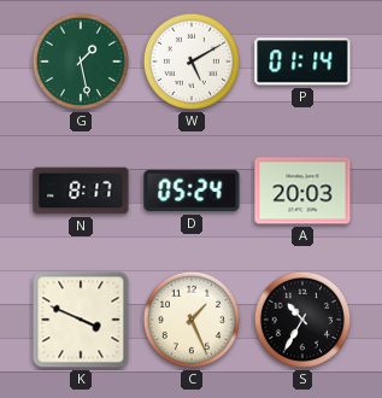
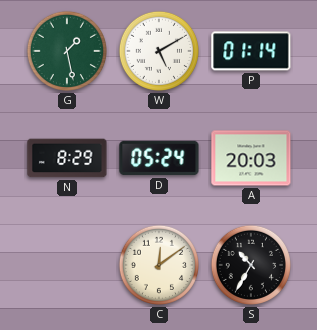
N: 8:17 -> 8:29 (67, 158)
K: 3:49 -> none (81, 320)
C: 1:26 -> 12:09 (159, 265)
